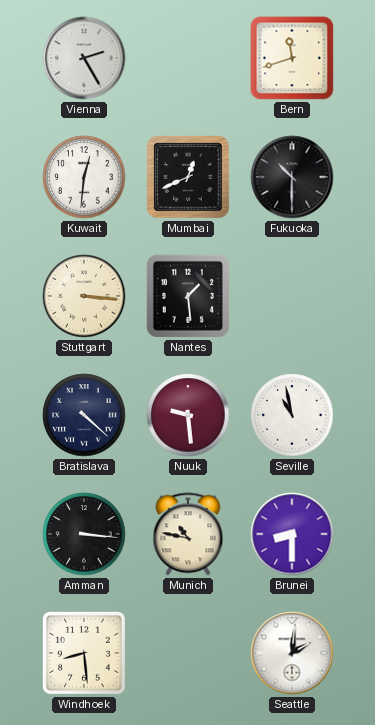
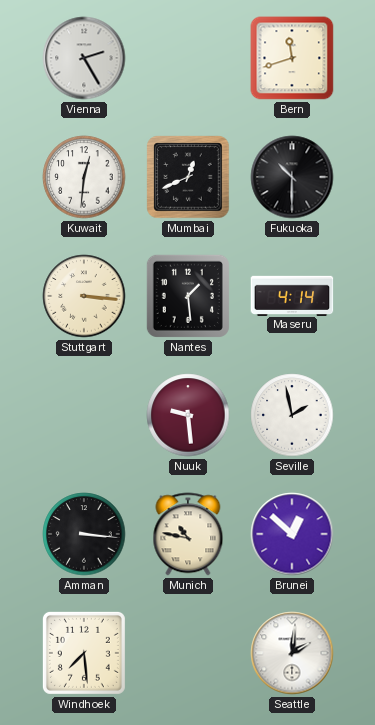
Maseru: none -> 4:14 (292, 295)
Bratislava: 4:22 -> none (84, 415)
Seville: 10:58 -> 1:58 (292, 415)
Brunei: 8:30 -> 12:52 (292, 534)
Windhoek: 8:29 -> 7:29 (84, 653)
